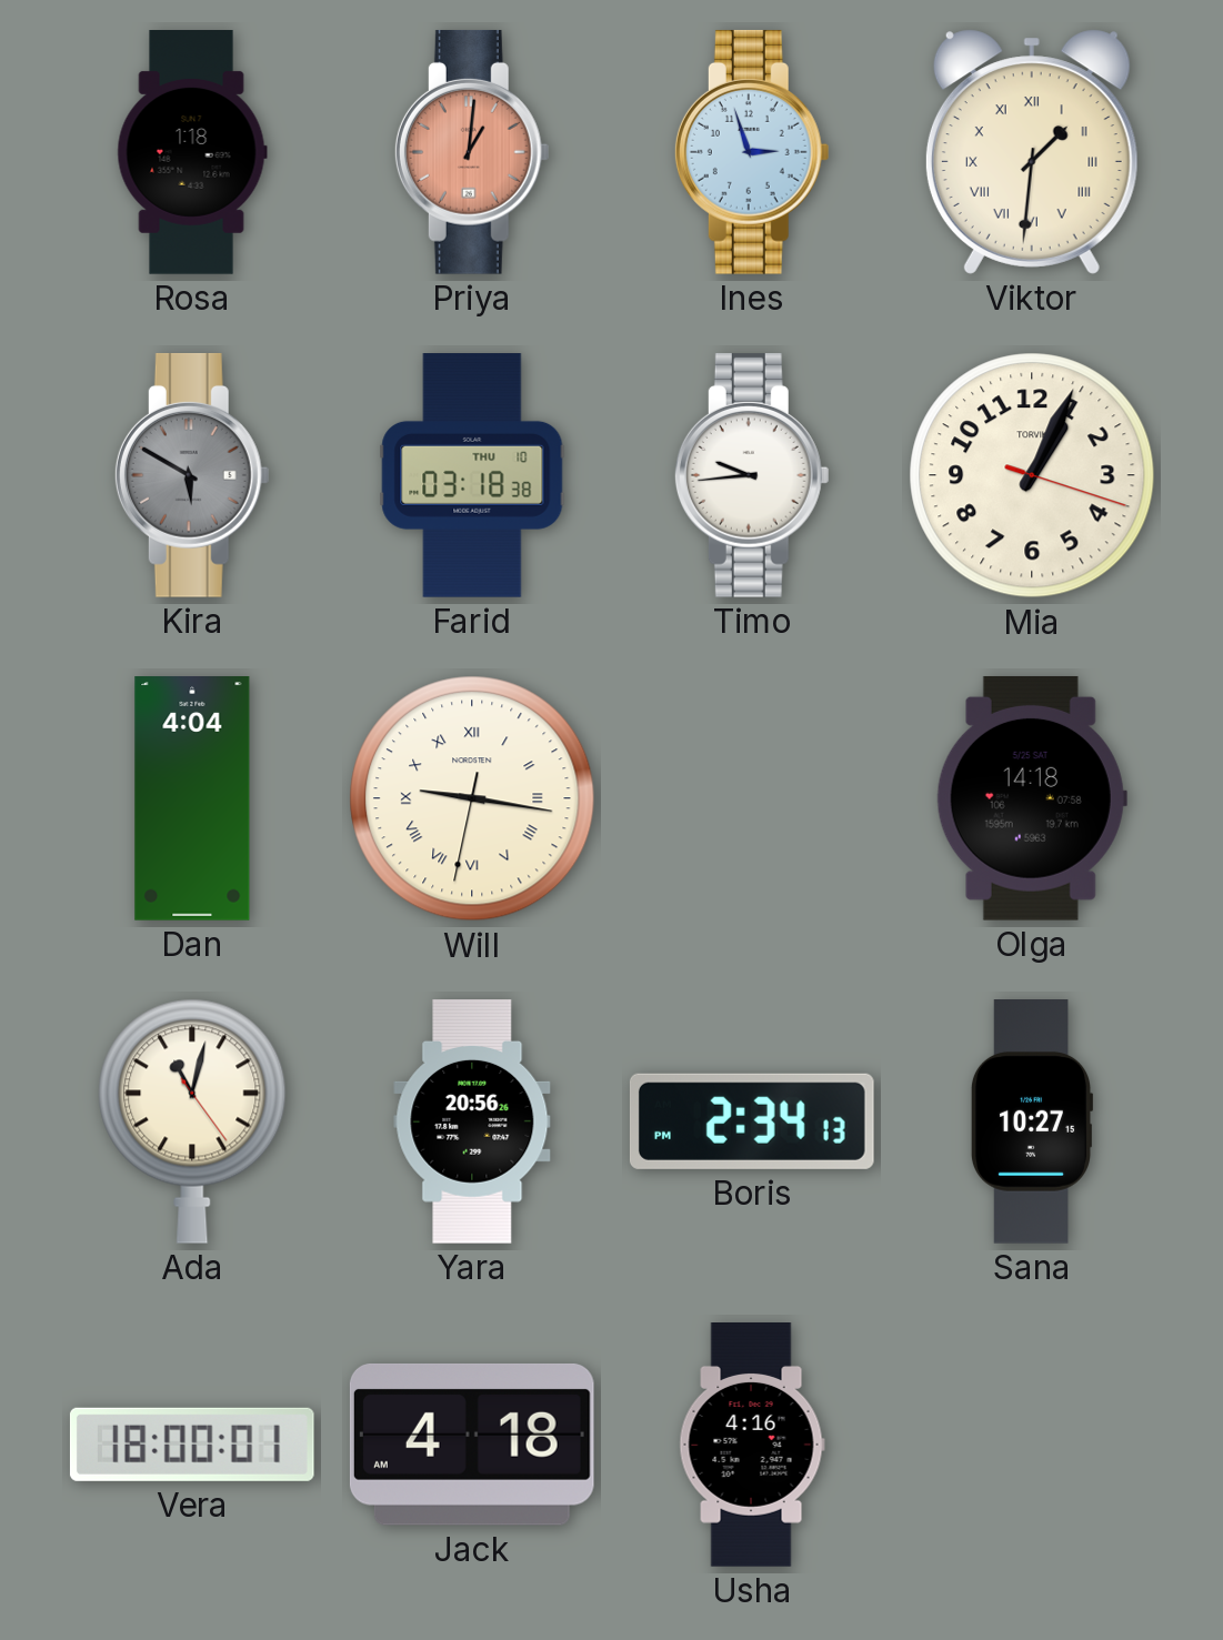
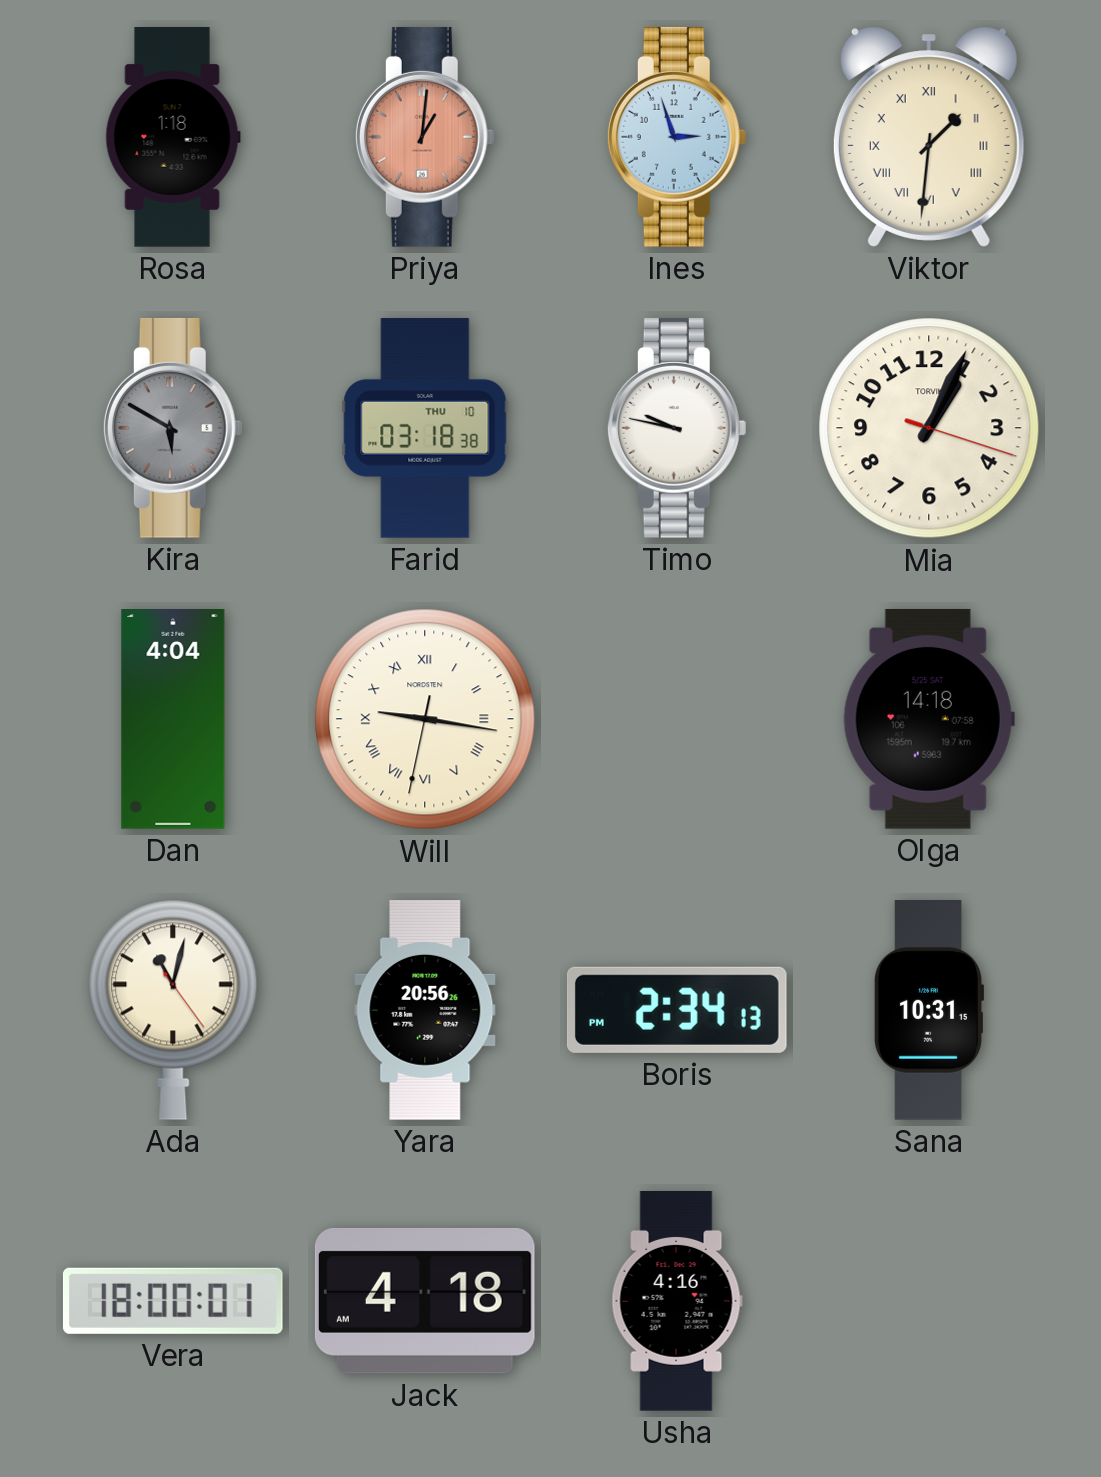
Timo: 9:44 -> 9:47 (677, 428)
Sana: 10:27 -> 10:31 (928, 1011)
